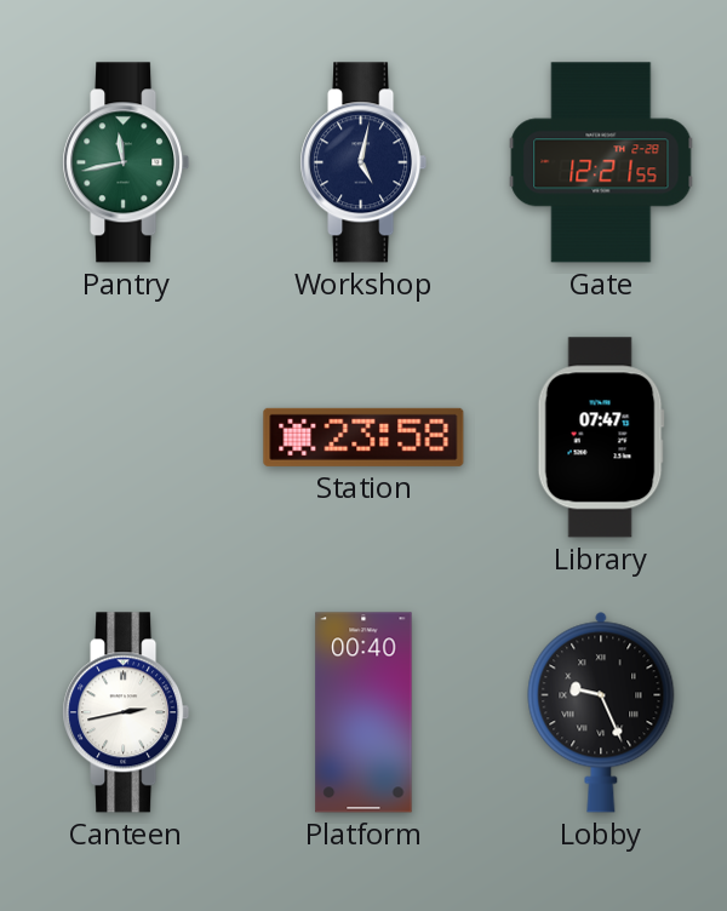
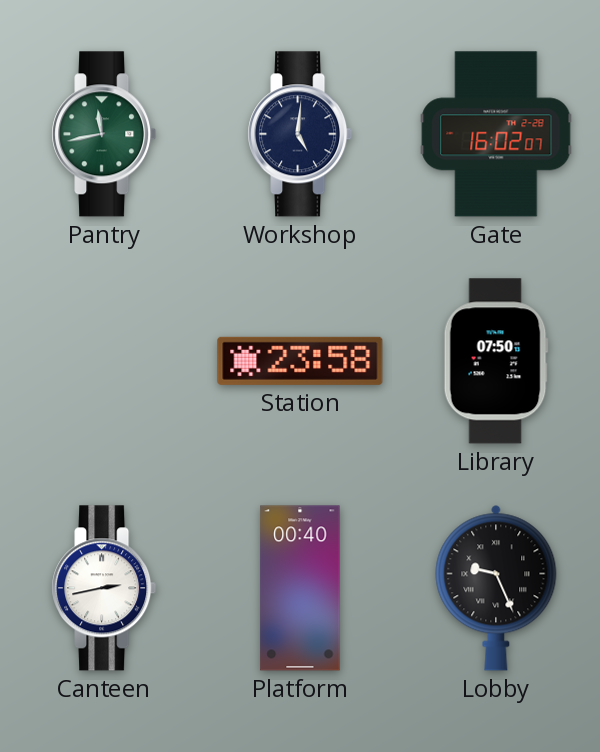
Workshop: 5:02 -> 5:01 (300, 134)
Gate: 12:21 -> 16:02 (496, 134)
Library: 07:47 -> 07:50 (496, 361)
